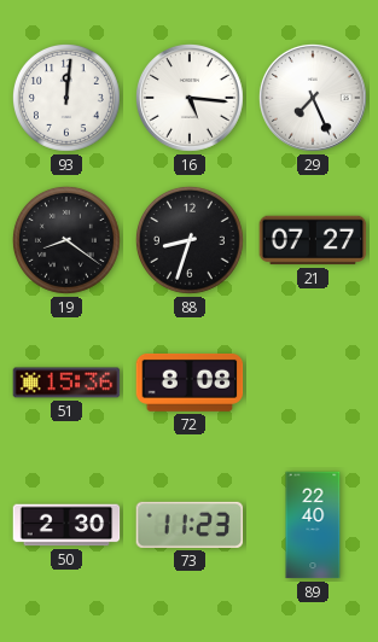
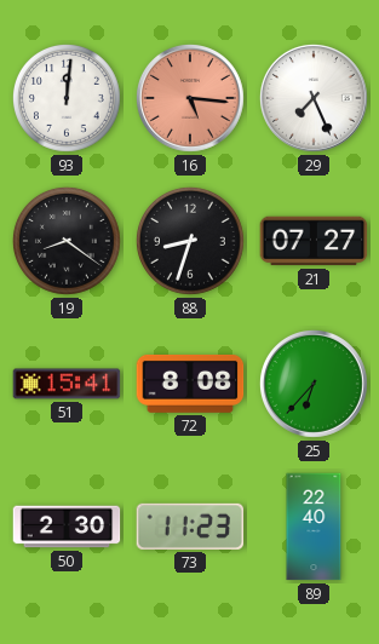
16 dial: white -> salmon (190, 98)
51: 15:36 -> 15:41 (67, 384)
25: none -> 6:37 (314, 384)
